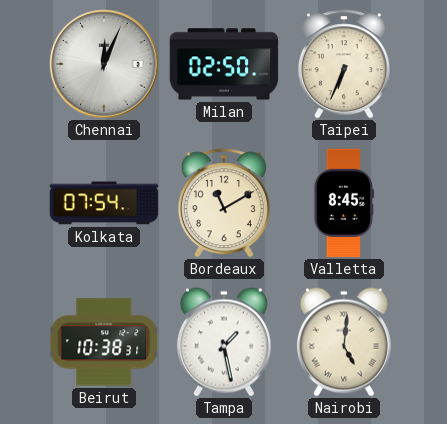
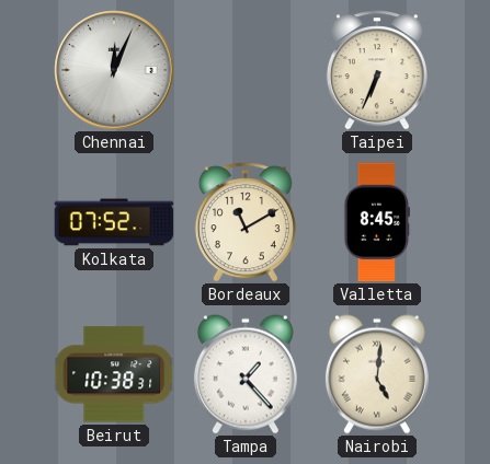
Milan: 02:50 -> none (224, 64)
Kolkata: 07:54 -> 07:52 (114, 222)
Tampa: 1:28 -> 1:23 (246, 374)
